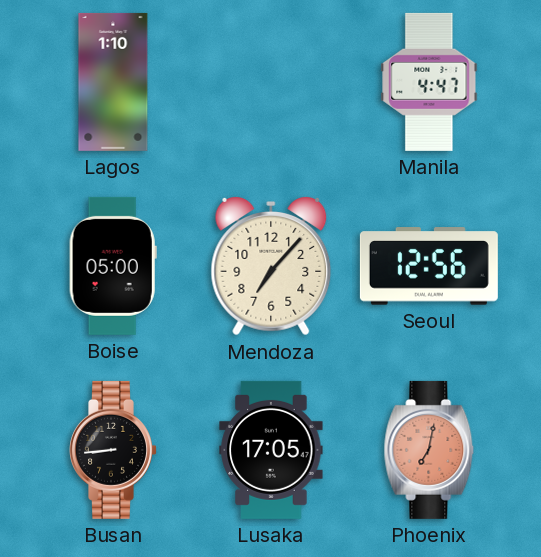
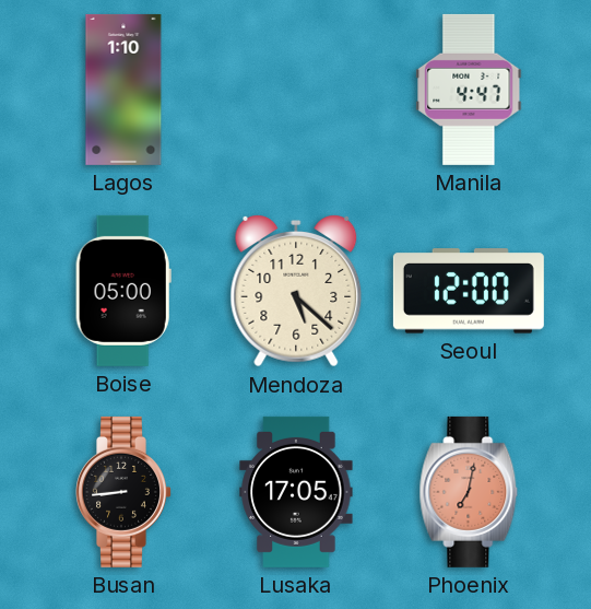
Mendoza: 7:07 -> 5:22 (296, 292)
Seoul: 12:56 -> 12:00 (469, 291)
